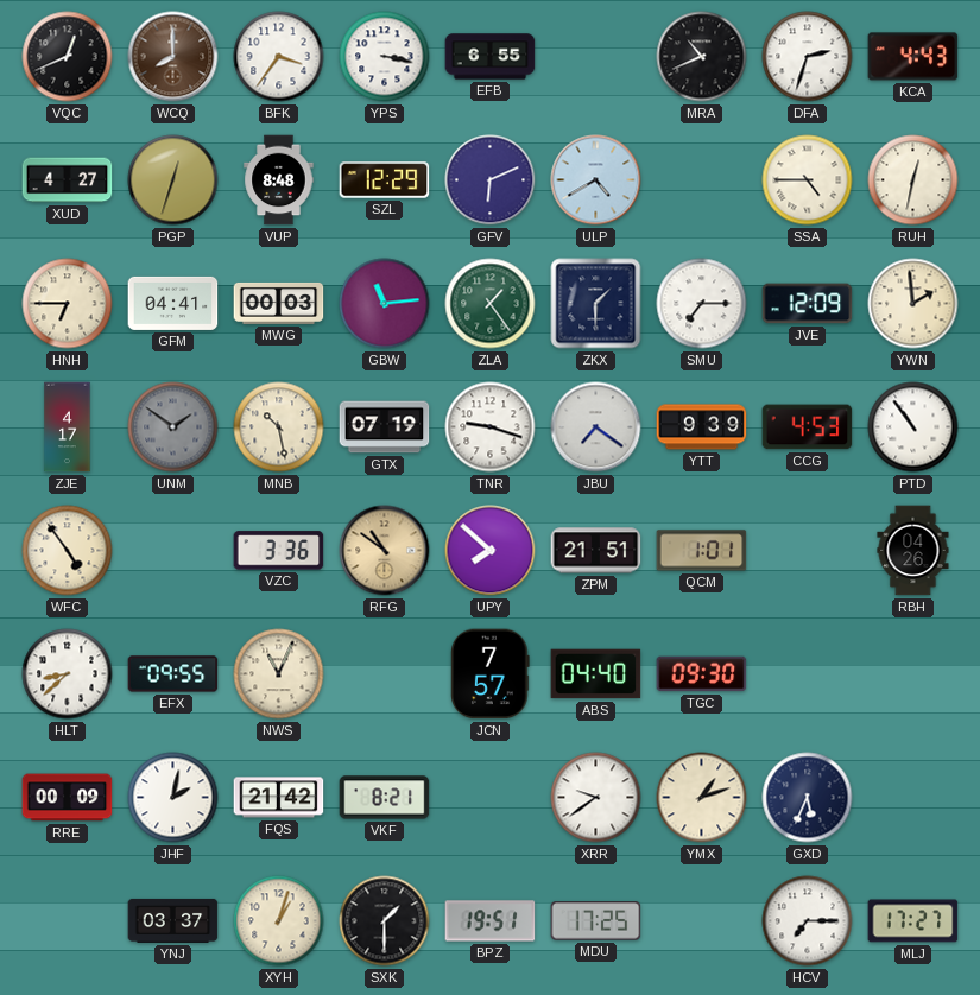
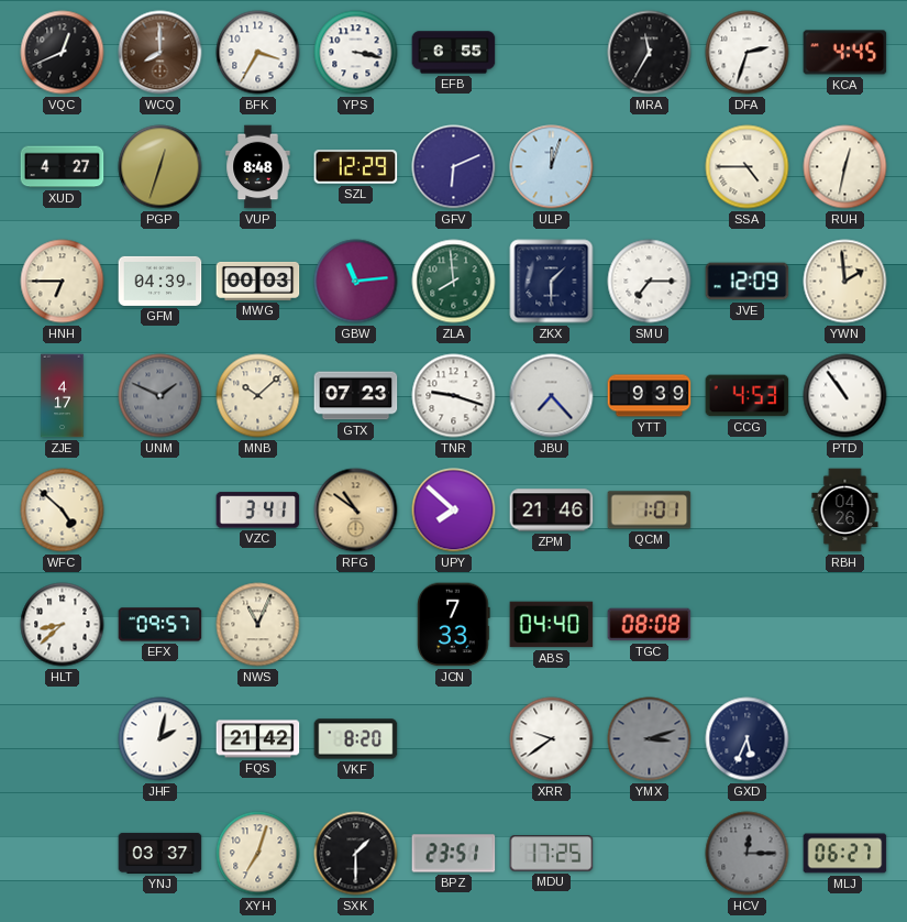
BFK: 3:36 -> 3:35 (258, 53)
MRA: 10:41 -> 11:35 (650, 53)
KCA: 4:43 -> 4:45 (845, 53)
ULP: 4:40 -> 12:03 (552, 167)
GFM: 04:41 -> 04:39 (161, 281)
ZLA: 1:24 -> 7:59 (454, 282)
UNM: 1:51 -> 1:49 (161, 396)
MNB: 10:28 -> 10:08 (258, 396)
GTX: 07:19 -> 07:23 (356, 396)
JBU: 7:21 -> 7:23 (552, 396)
WFC: 4:54 -> 4:52 (63, 511)
VZC: 3:36 -> 3:41 (258, 511)
ZPM: 21:51 -> 21:46 (552, 511)
EFX: 09:55 -> 09:57 (161, 625)
JCN: 7:57 -> 7:33 (454, 625)
TGC: 09:30 -> 08:08 (650, 625)
RRE: 00:09 -> none (68, 798)
VKF: 8:21 -> 8:20 (356, 739)
YMX: 1:12 -> 3:12 (650, 739)
YMX dial: cream -> grey (650, 739)
XYH: 1:03 -> 7:03 (258, 854)
BPZ: 19:51 -> 23:51 (454, 854)
HCV: 7:15 -> 12:15 (748, 854)
HCV dial: white -> grey (748, 854)
MLJ: 17:27 -> 06:27 (845, 854)
